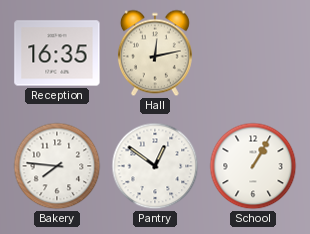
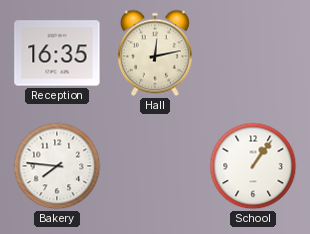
Pantry: 12:51 -> none (155, 166)
School: 1:05 -> 1:06 (253, 166)
